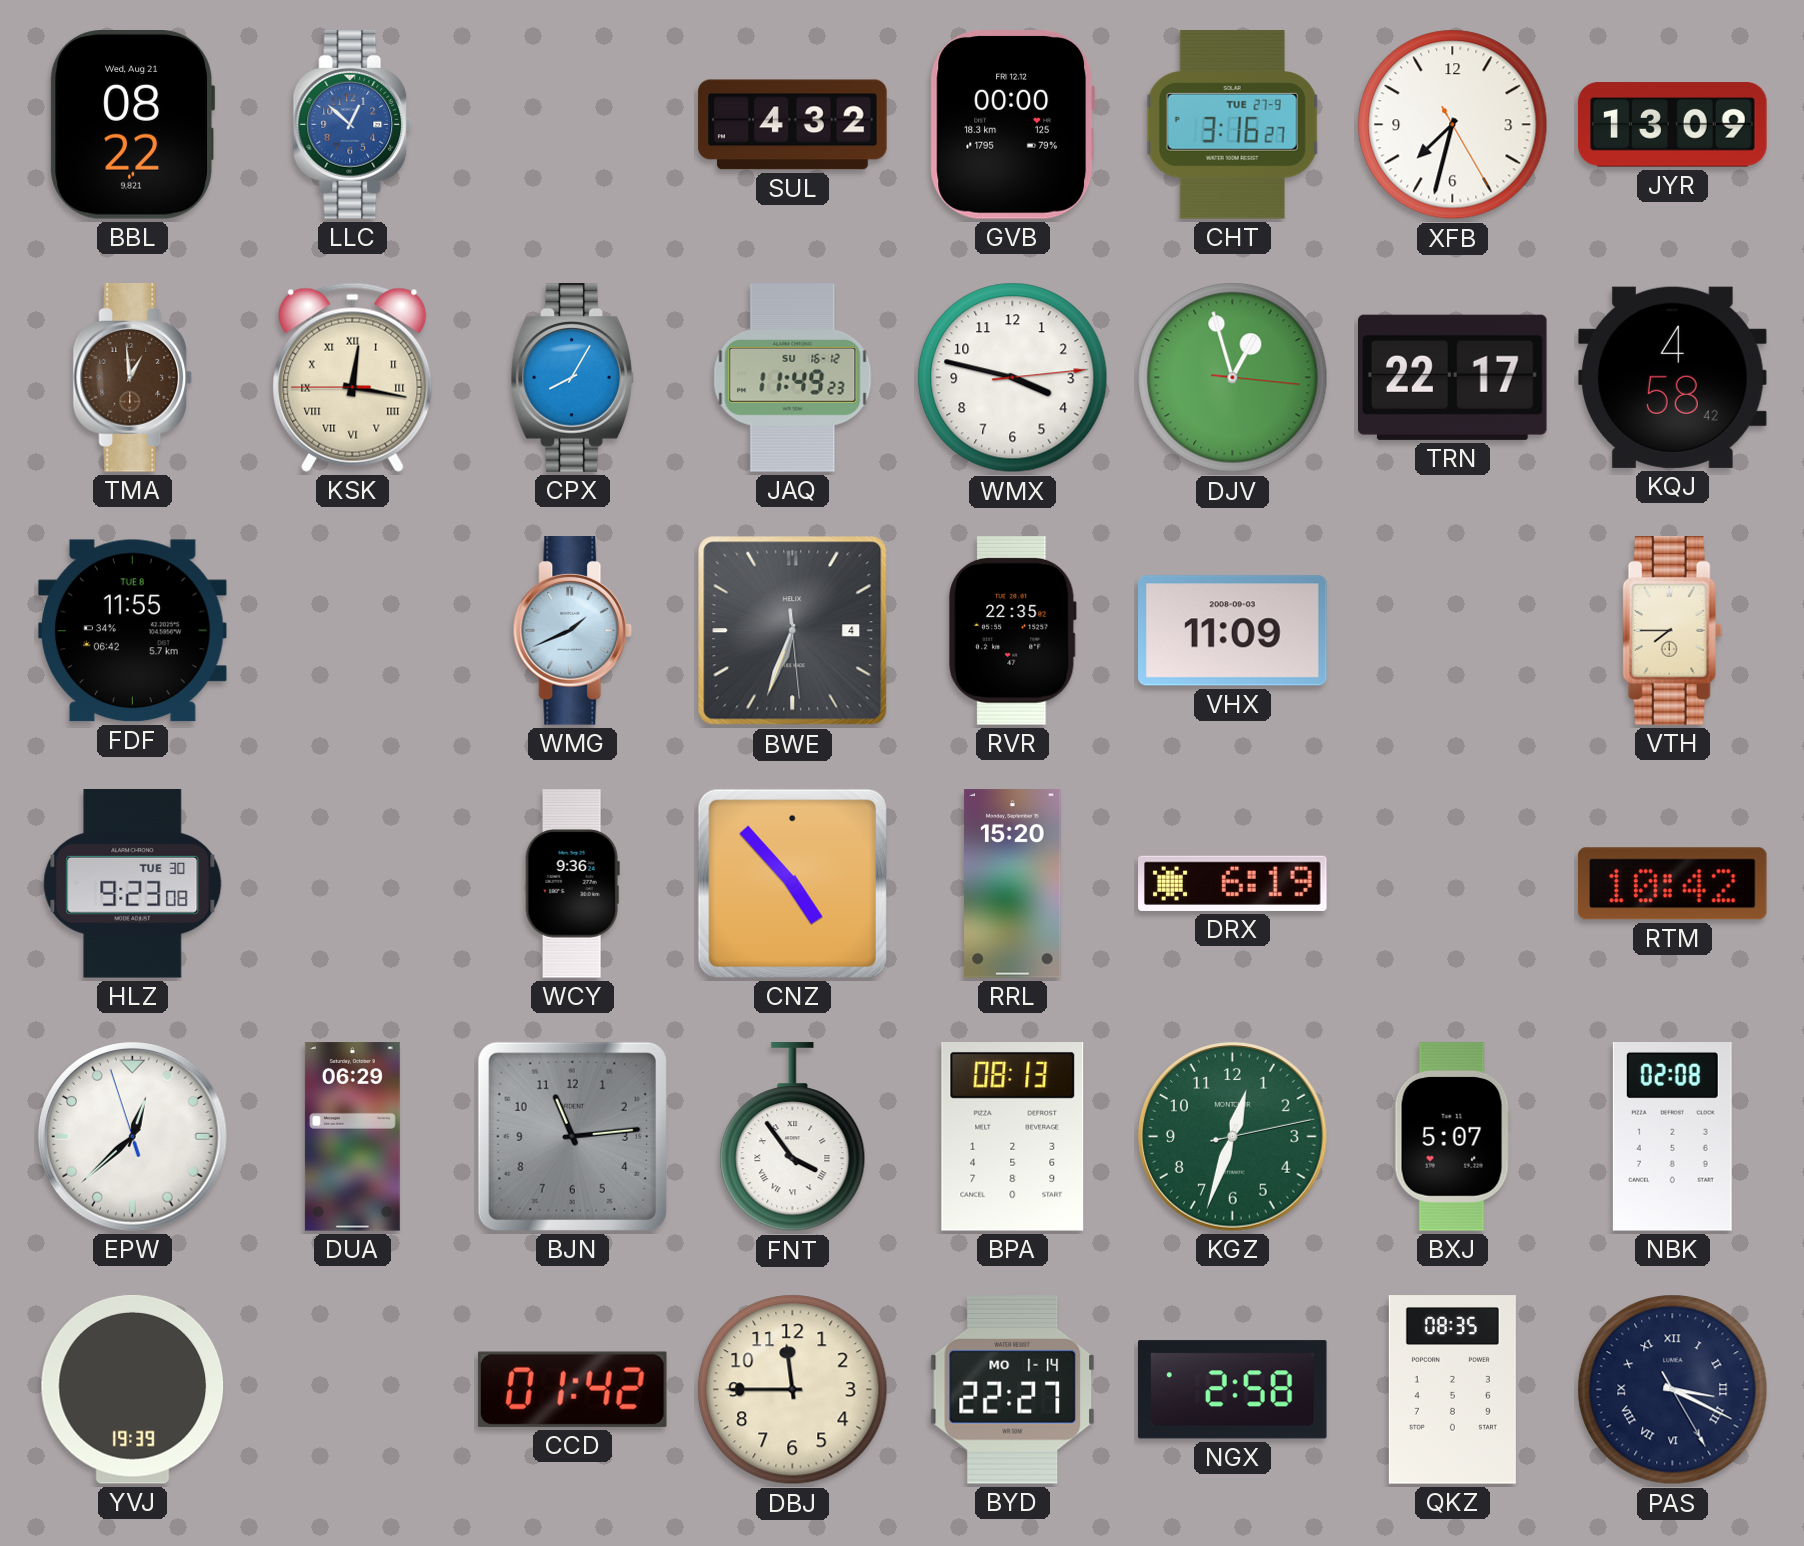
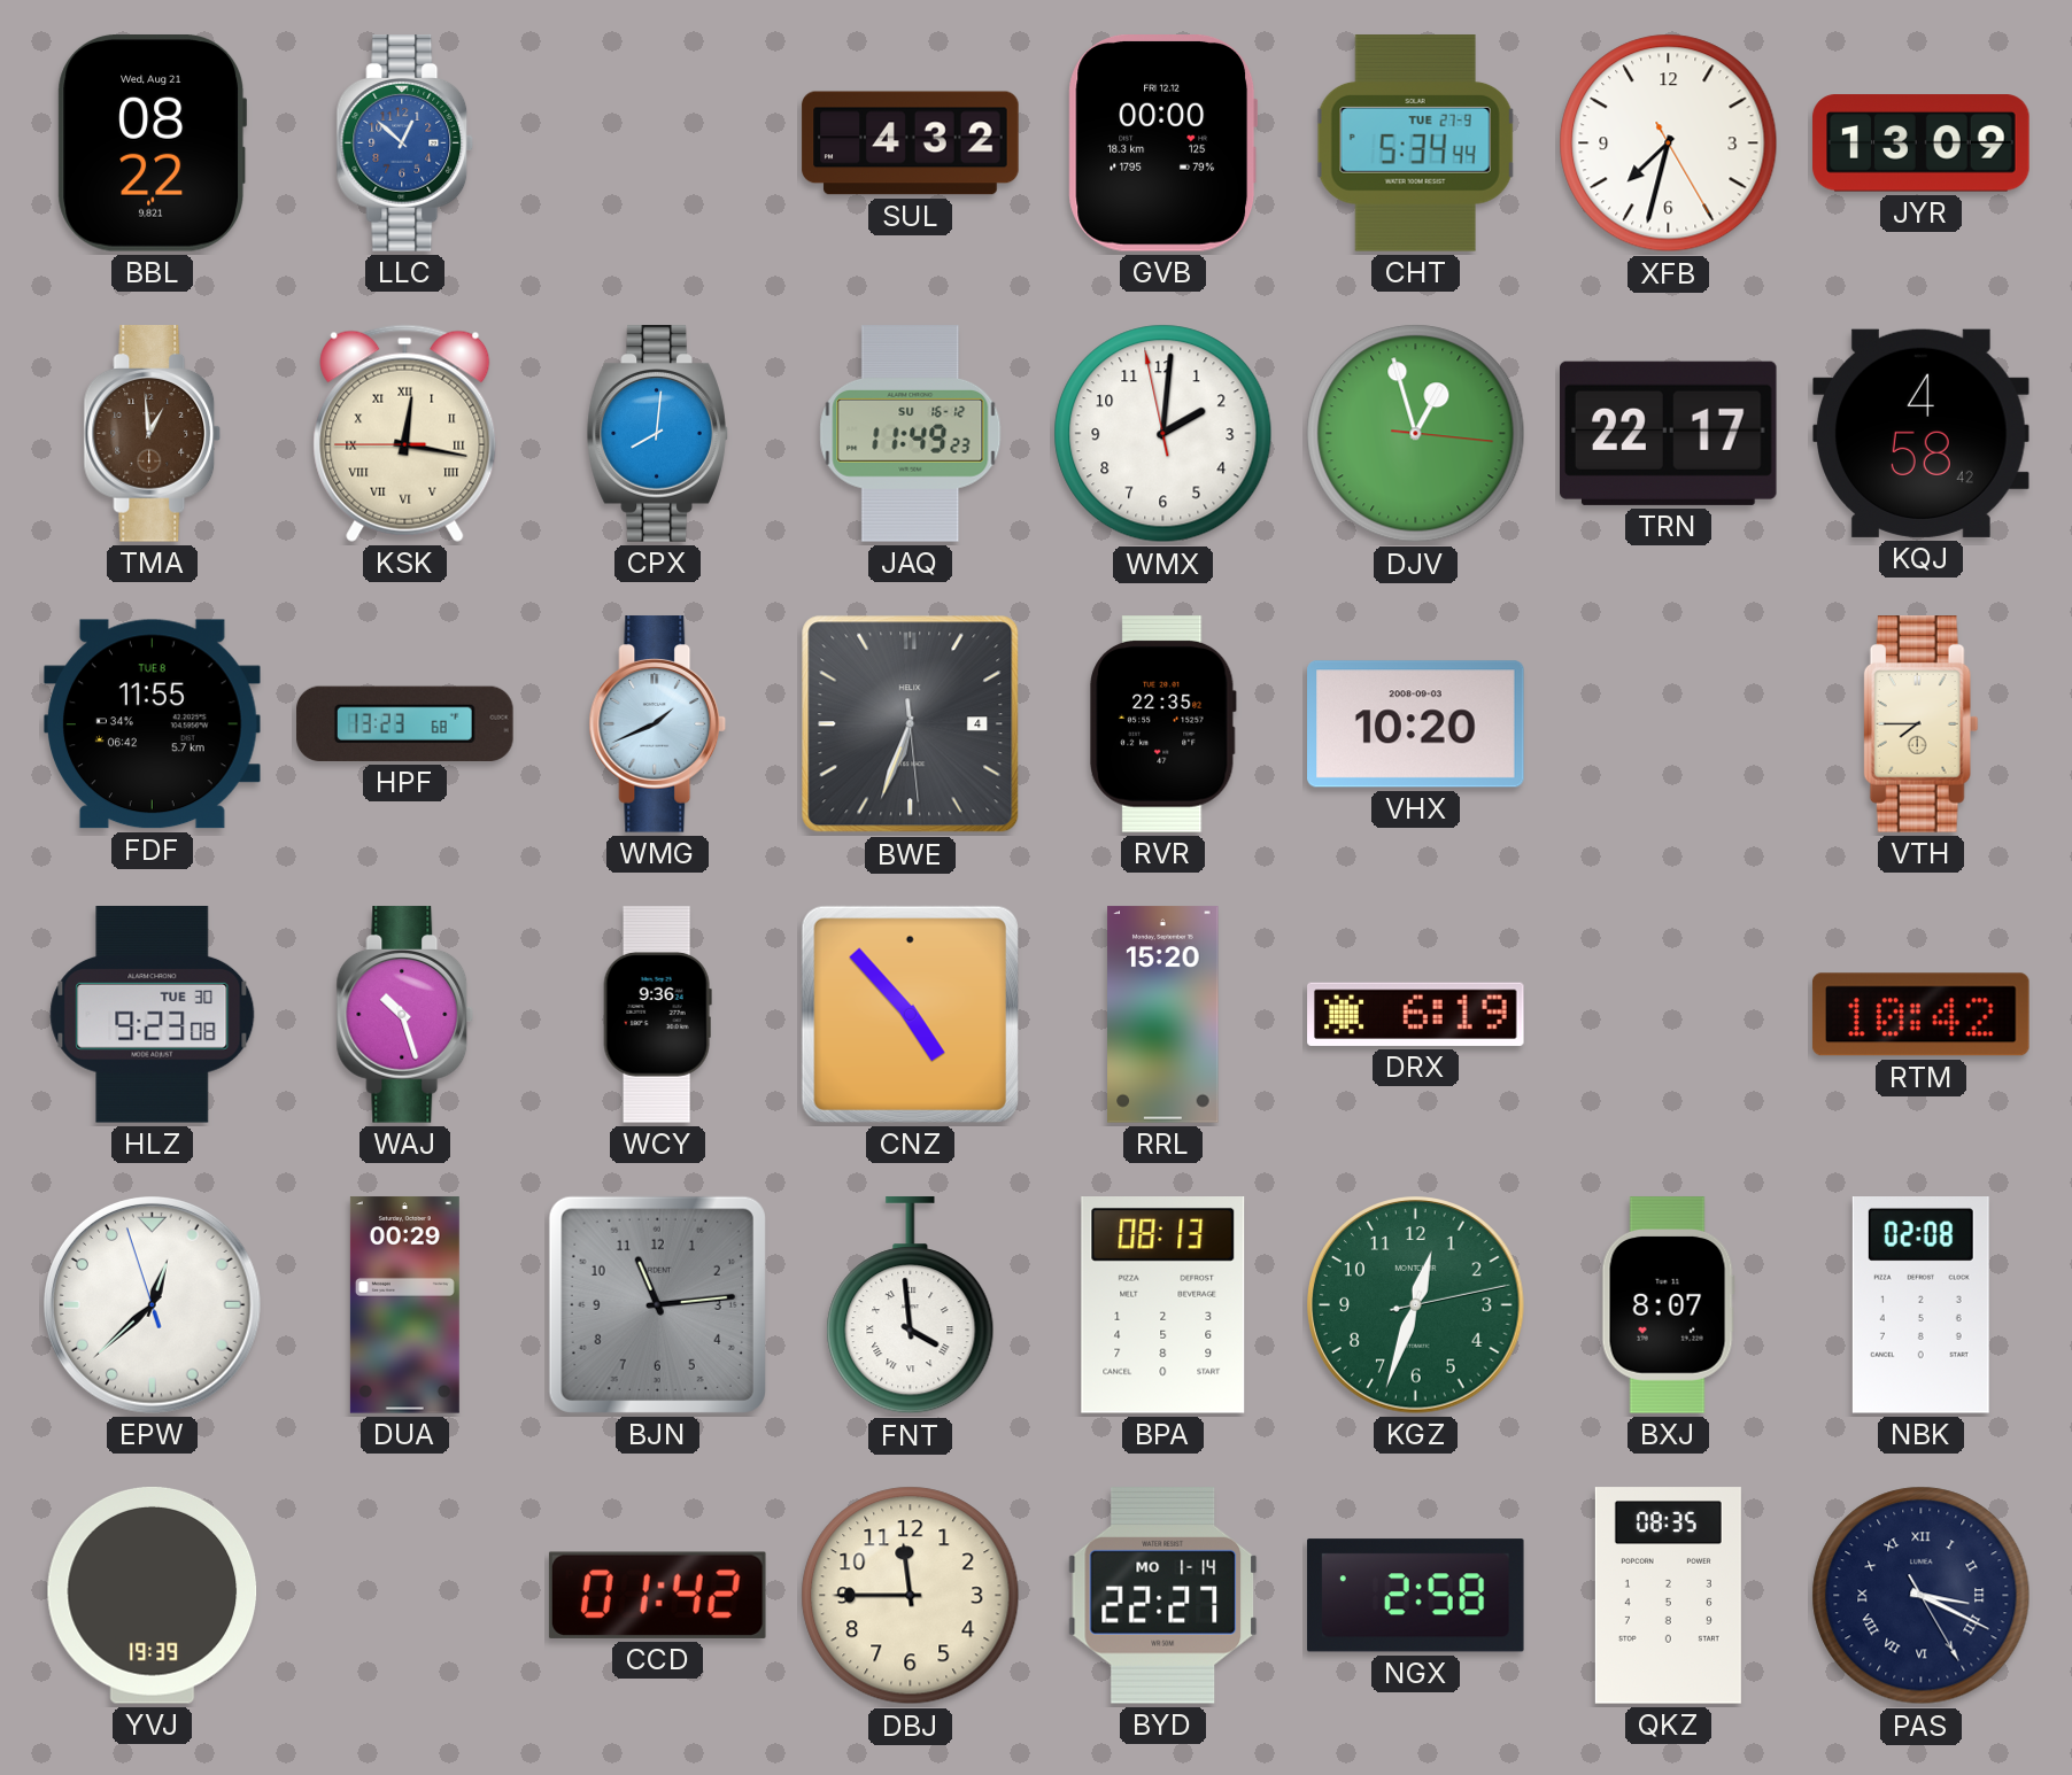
CHT: 3:16 -> 5:34 (1415, 144)
CPX: 8:05 -> 8:01 (657, 434)
WMX: 3:47 -> 2:00 (1163, 434)
HPF: none -> 13:23 (405, 723)
VHX: 11:09 -> 10:20 (1416, 724)
WAJ: none -> 10:27 (405, 1015)
DUA: 06:29 -> 00:29 (404, 1305)
FNT: 3:54 -> 3:59 (911, 1305)
BXJ: 5:07 -> 8:07 (1668, 1305)
